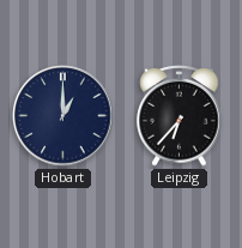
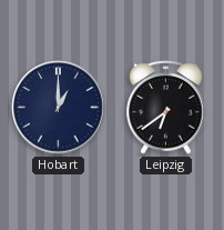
Leipzig: 6:37 -> 6:39 (166, 108)
